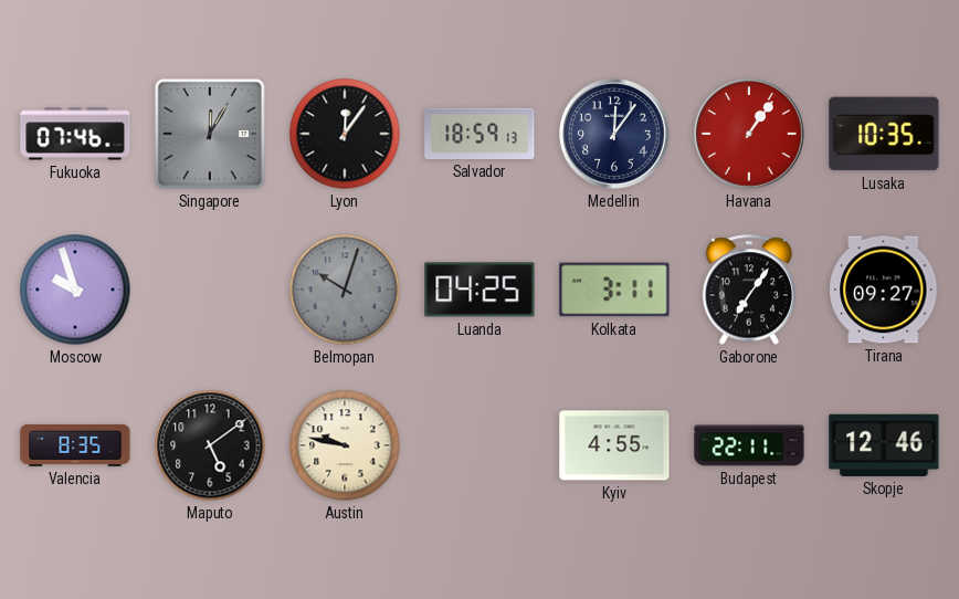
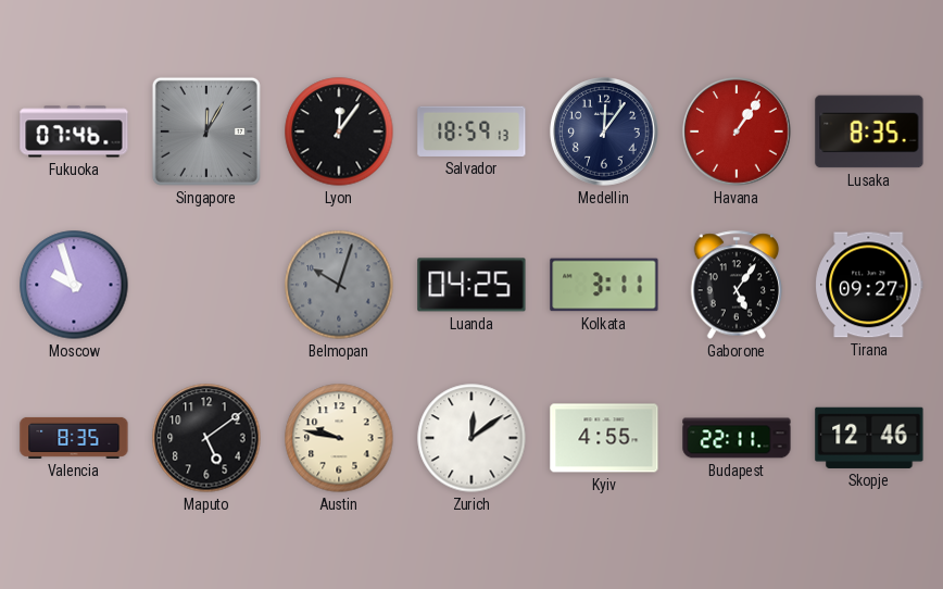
Lusaka: 10:35 -> 8:35 (869, 131)
Gaborone: 7:06 -> 5:06 (737, 285)
Zurich: none -> 12:09 (471, 438)
